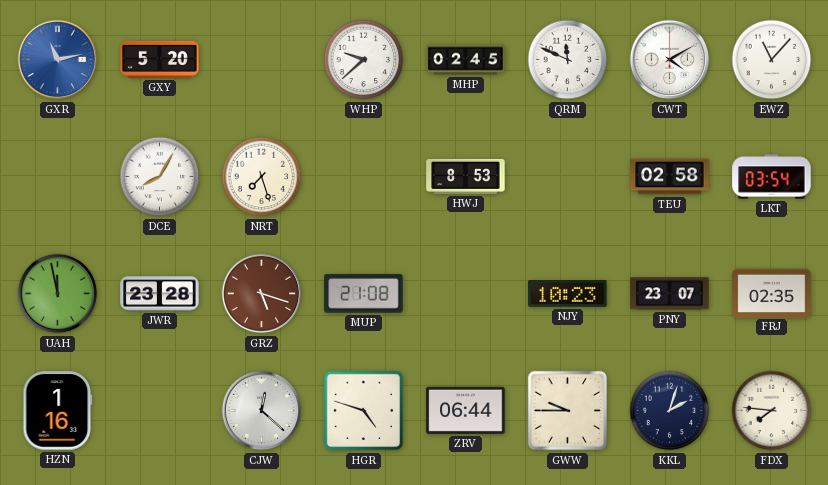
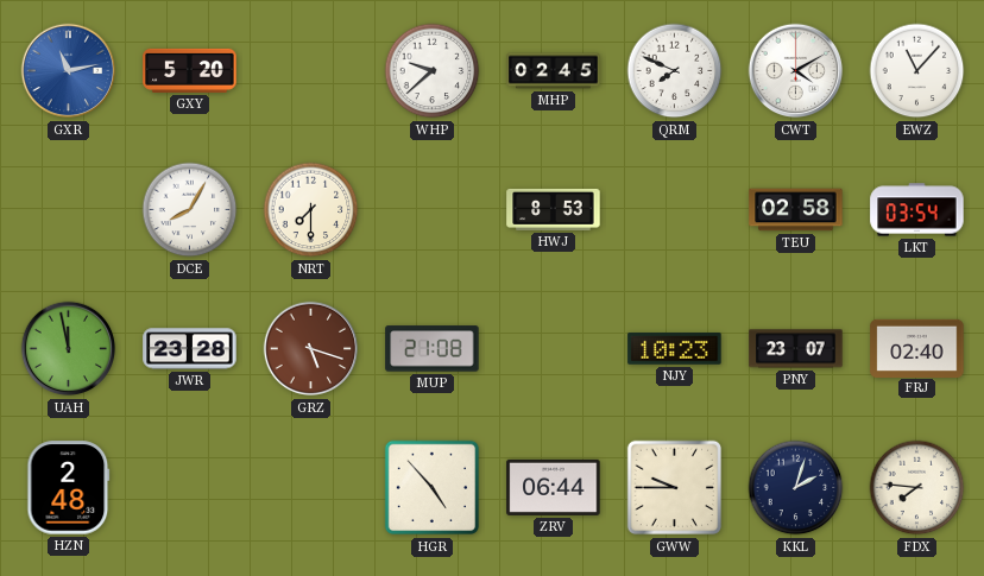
QRM: 11:49 -> 7:49 (675, 71)
NRT: 7:27 -> 7:30 (311, 210)
FRJ: 02:35 -> 02:40 (917, 348)
HZN: 1:16 -> 2:48 (69, 488)
CJW: 12:22 -> none (262, 411)
HGR: 4:48 -> 4:53 (433, 488)
